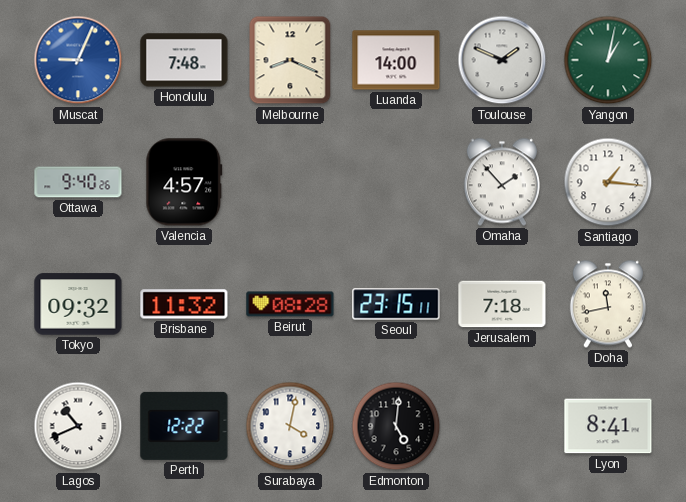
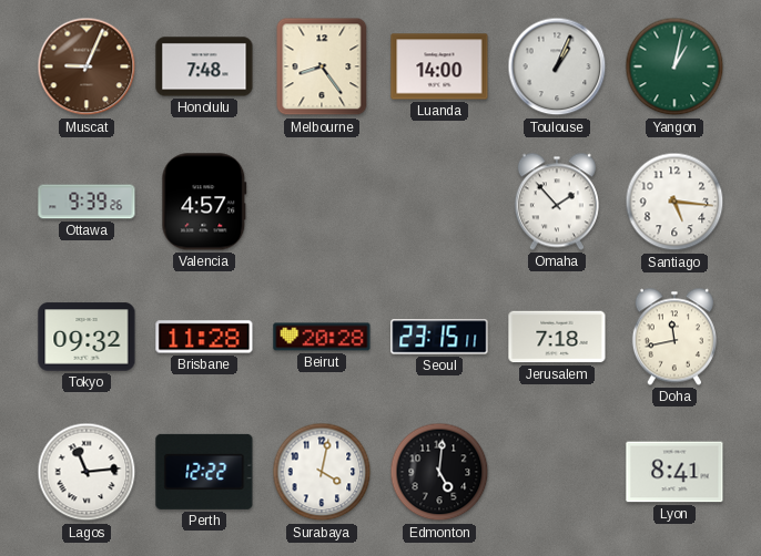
Muscat dial: blue -> brown (87, 66)
Melbourne: 8:19 -> 8:24 (322, 66)
Toulouse: 1:49 -> 1:04 (557, 66)
Ottawa: 9:40 -> 9:39 (87, 202)
Santiago: 1:16 -> 5:16 (674, 202)
Brisbane: 11:32 -> 11:28 (204, 337)
Beirut: 08:28 -> 20:28 (322, 337)
Lagos: 10:41 -> 11:14 (87, 472)
